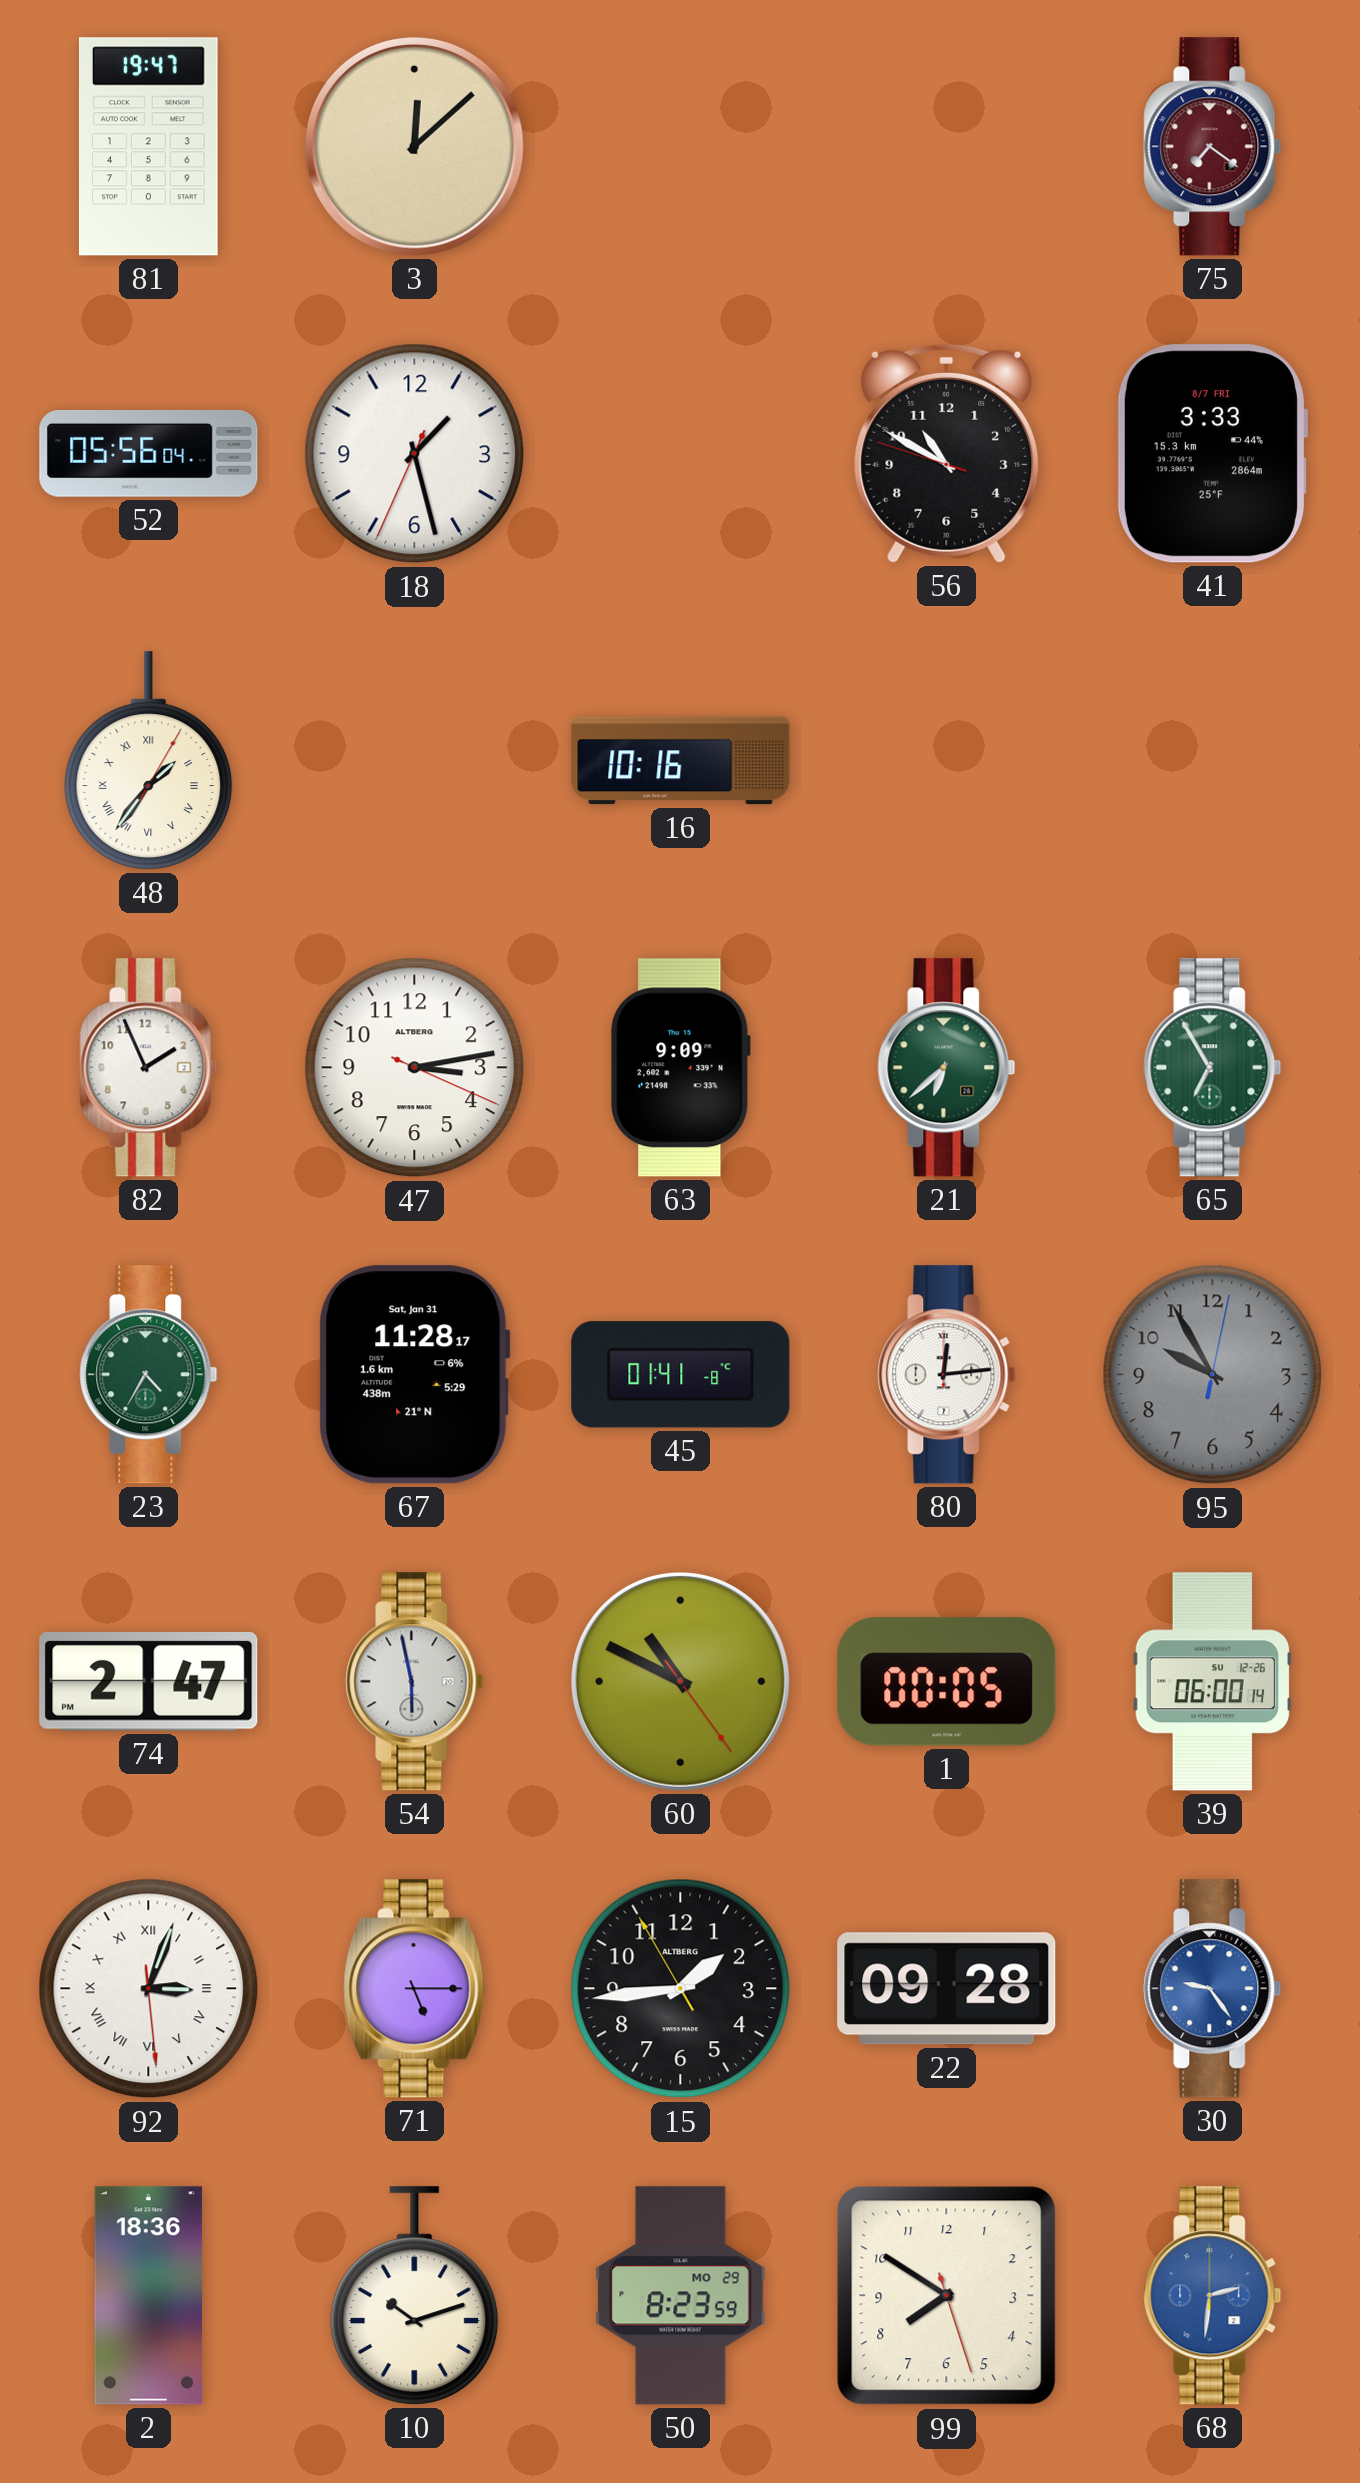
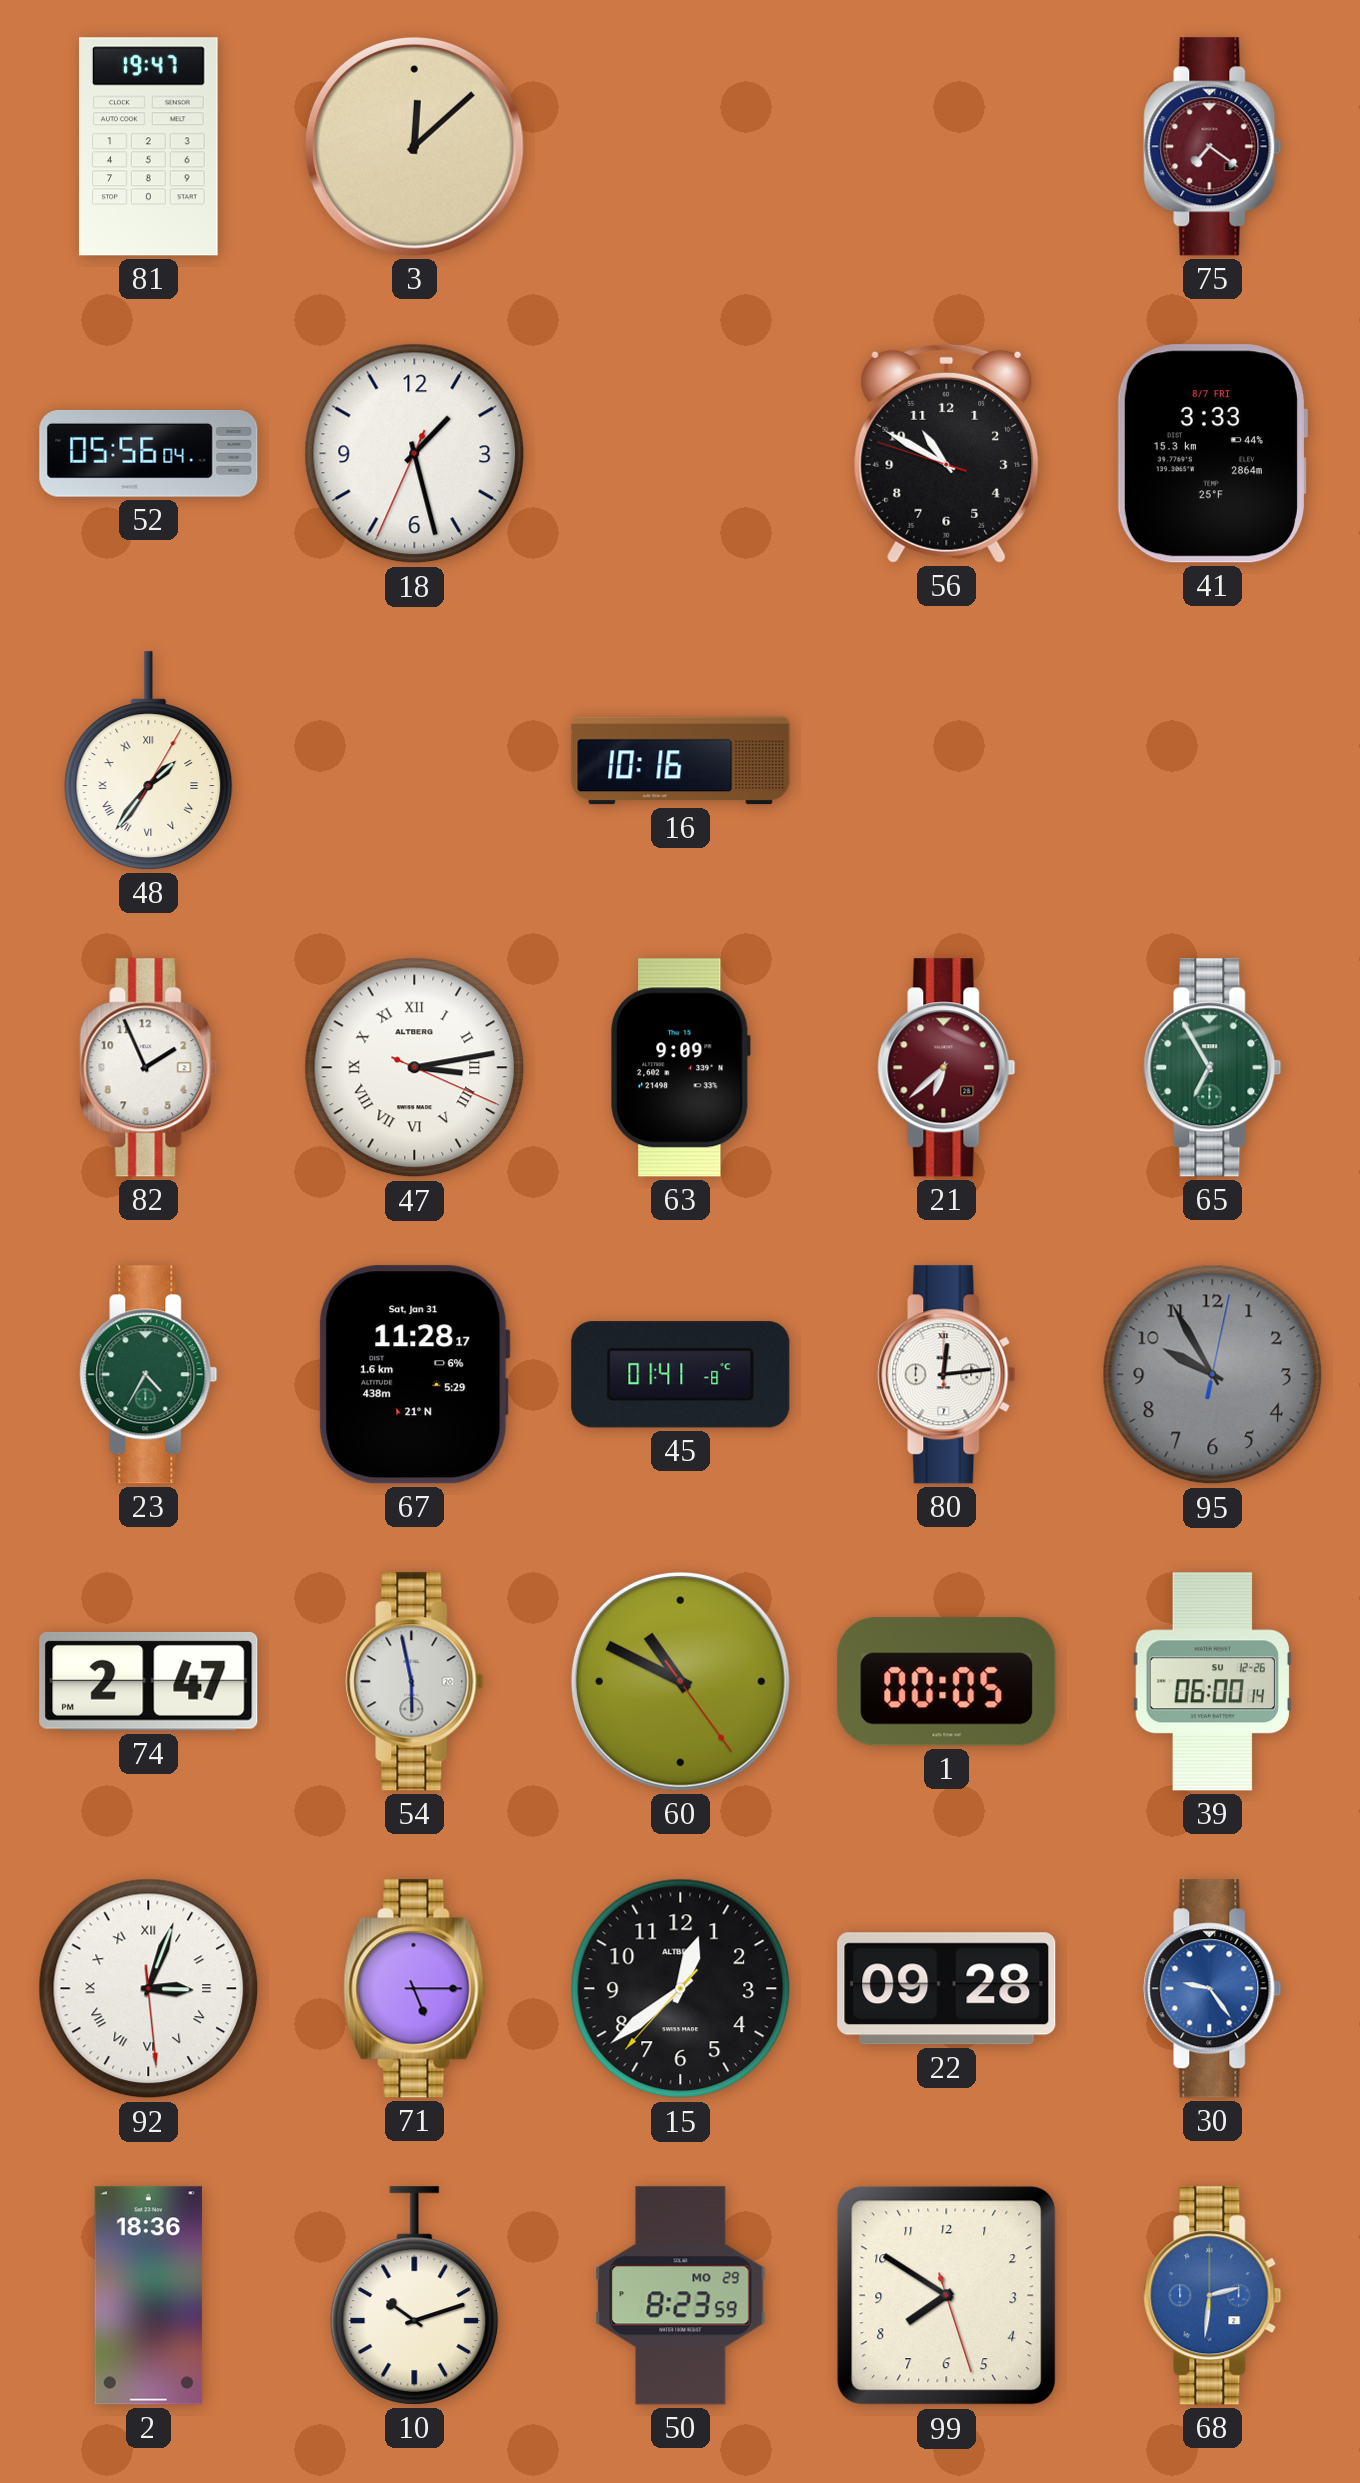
47 numerals: Arabic -> Roman (415, 1068)
21 dial: green -> burgundy (947, 1068)
15: 1:43 -> 12:38 (681, 1989)
